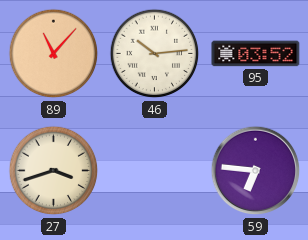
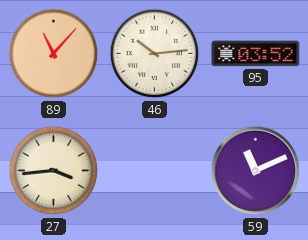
27: 3:42 -> 3:44 (54, 171)
59: 6:46 -> 11:11 (256, 171)
